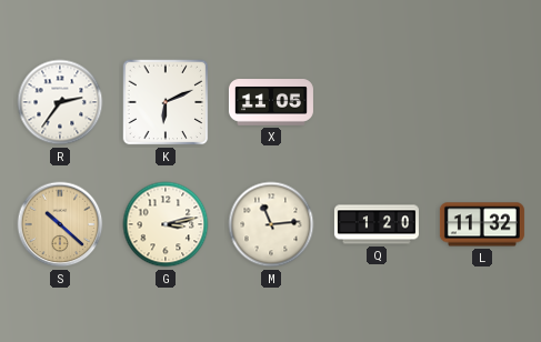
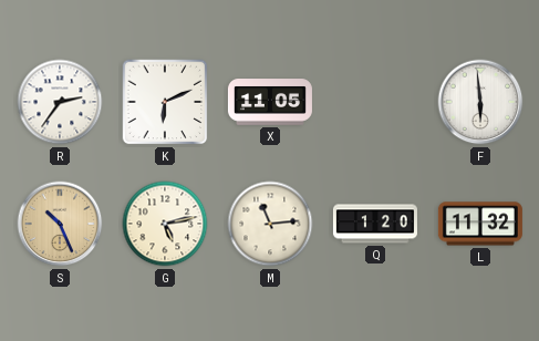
F: none -> 5:59 (480, 102)
S: 10:22 -> 10:26 (60, 224)
G: 3:13 -> 5:13 (165, 224)
